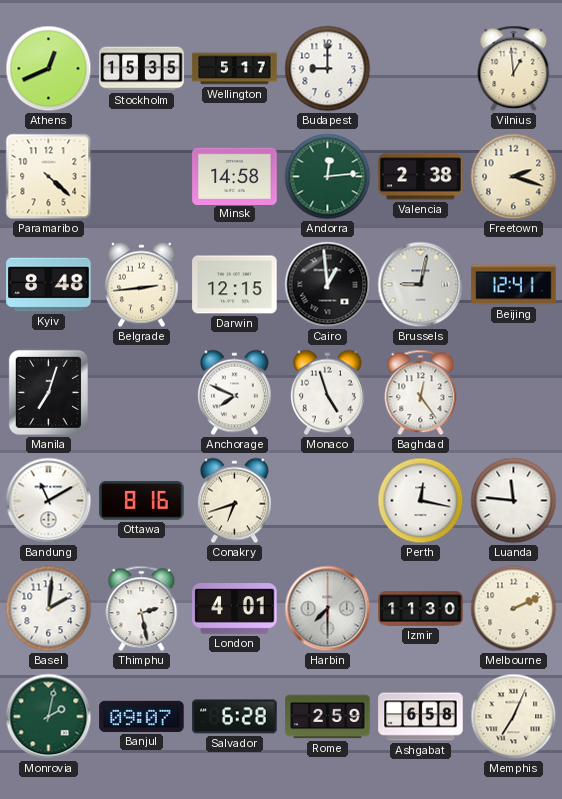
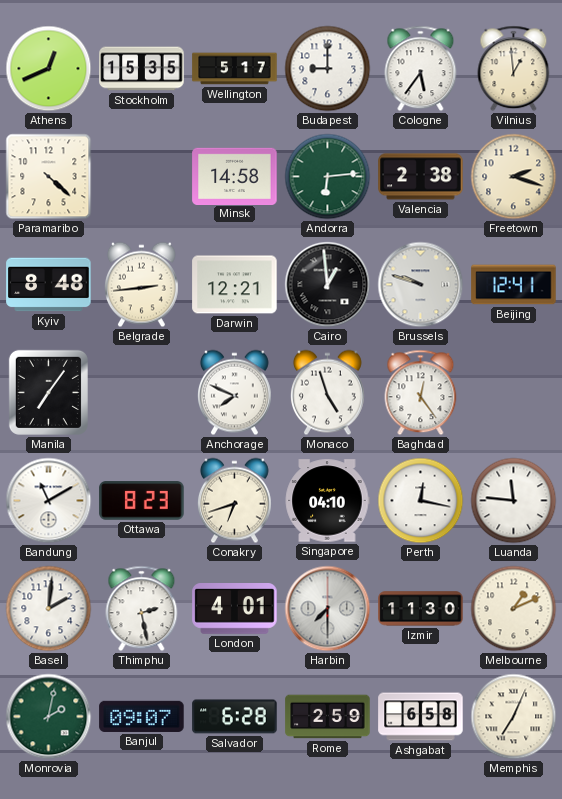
Cologne: none -> 5:36 (421, 69)
Andorra: 12:14 -> 6:14 (328, 177)
Darwin: 12:15 -> 12:21 (235, 285)
Brussels: 9:02 -> 9:48 (421, 285)
Manila: 7:03 -> 7:06 (48, 392)
Ottawa: 8:16 -> 8:23 (142, 501)
Singapore: none -> 04:10 (327, 501)
Melbourne: 2:11 -> 1:11 (514, 609)
